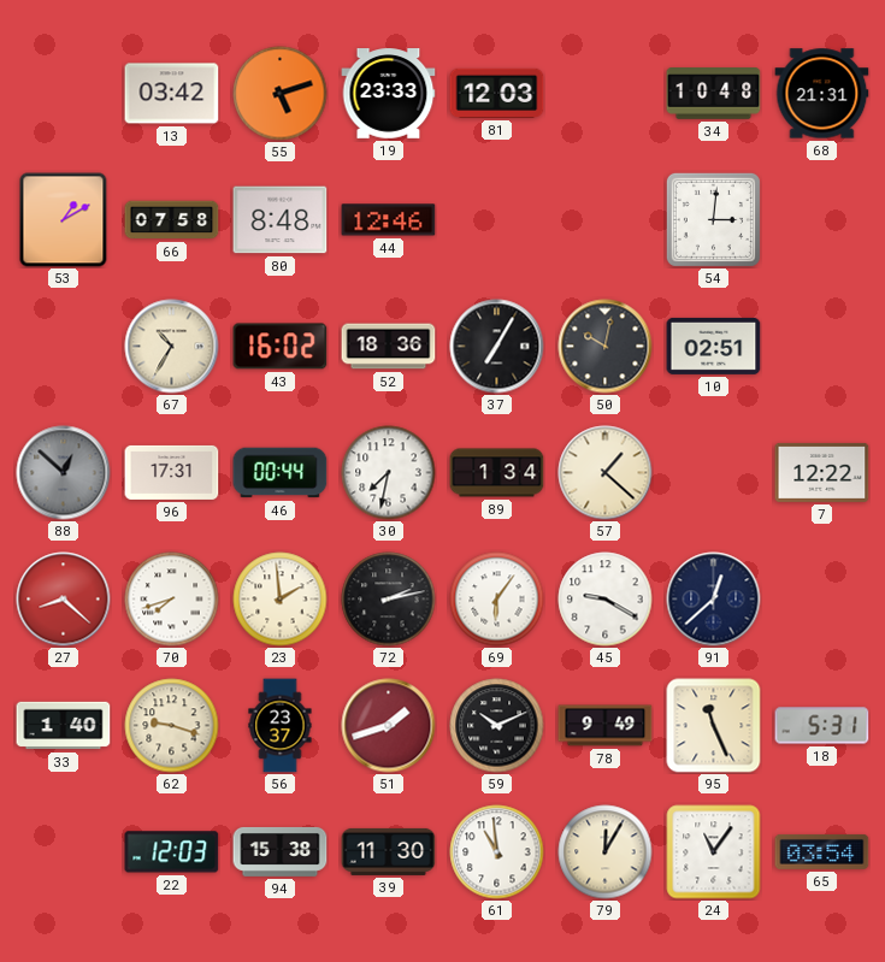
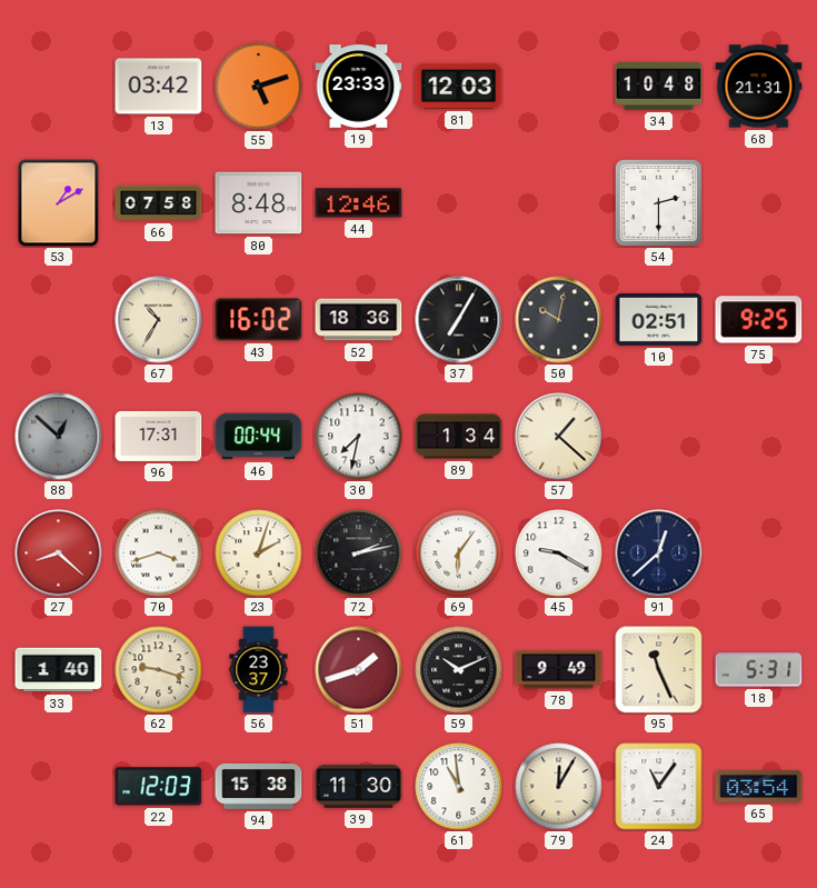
54: 3:01 -> 2:30 (658, 202)
75: none -> 9:25 (759, 320)
7: 12:22 -> none (822, 472)
70: 7:42 -> 3:42 (159, 553)
23: 1:59 -> 2:03 (259, 553)
